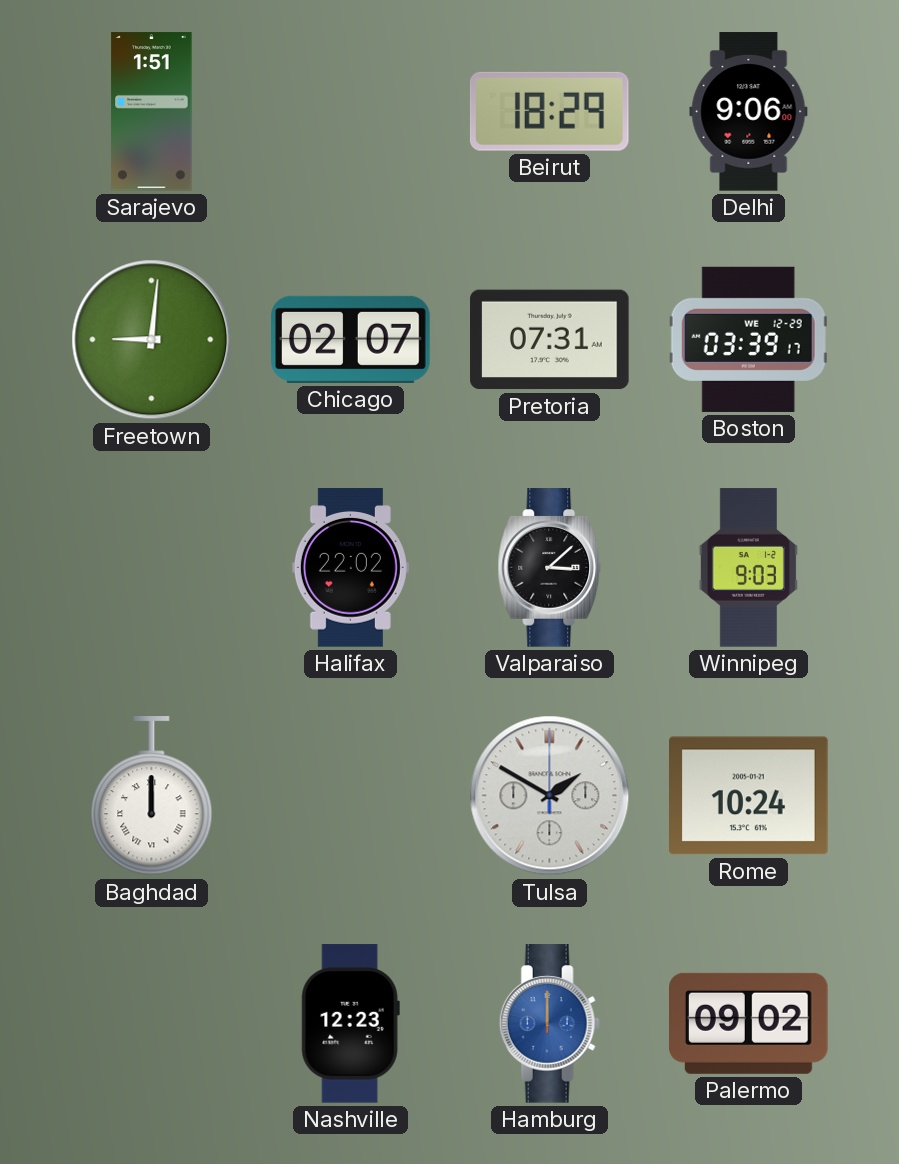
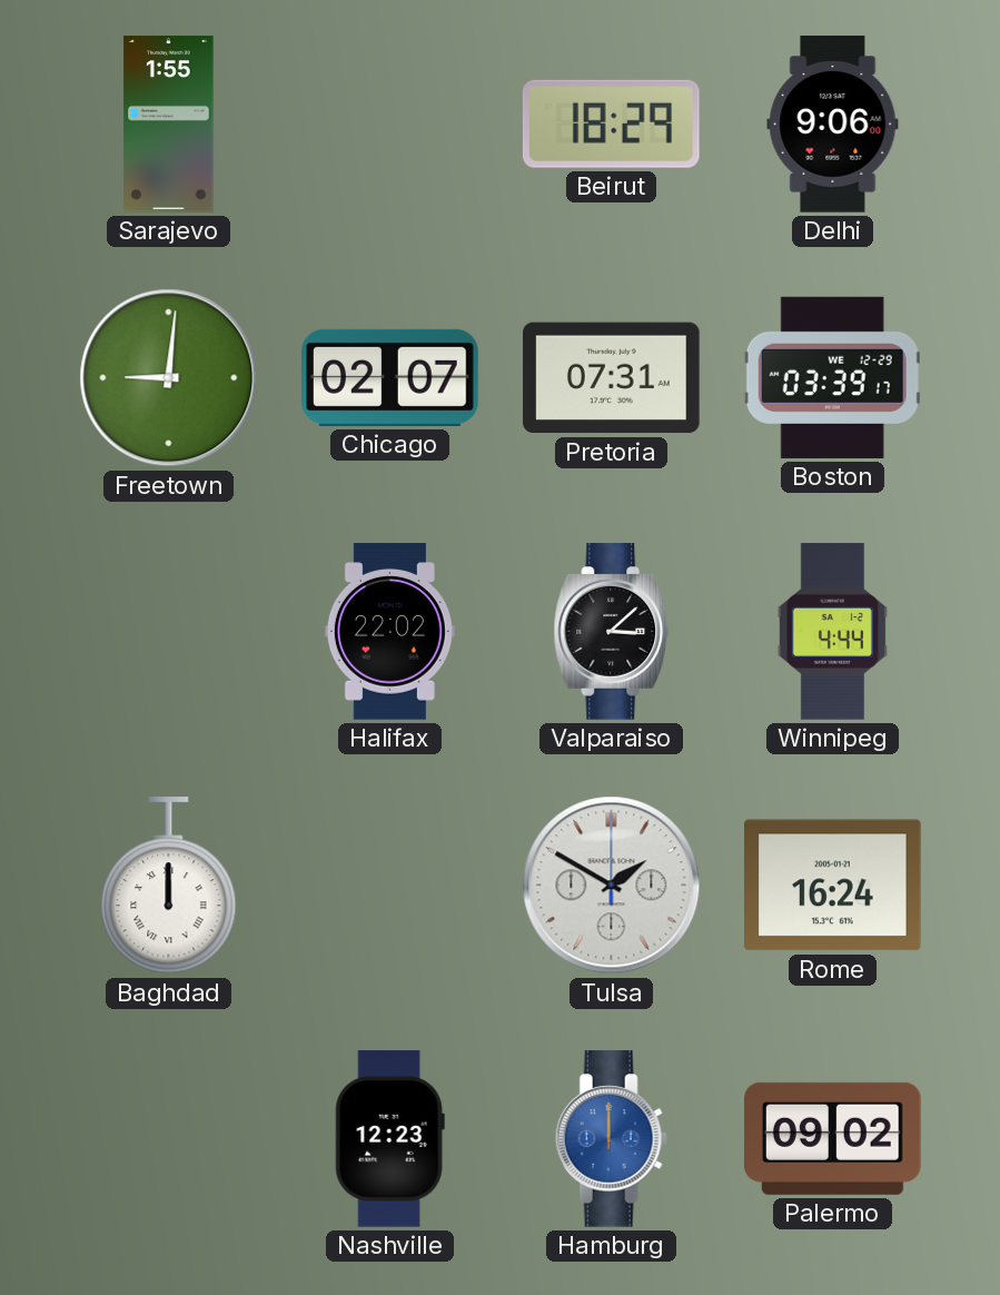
Sarajevo: 1:51 -> 1:55 (169, 125)
Winnipeg: 9:03 -> 4:44 (832, 632)
Rome: 10:24 -> 16:24 (833, 886)
